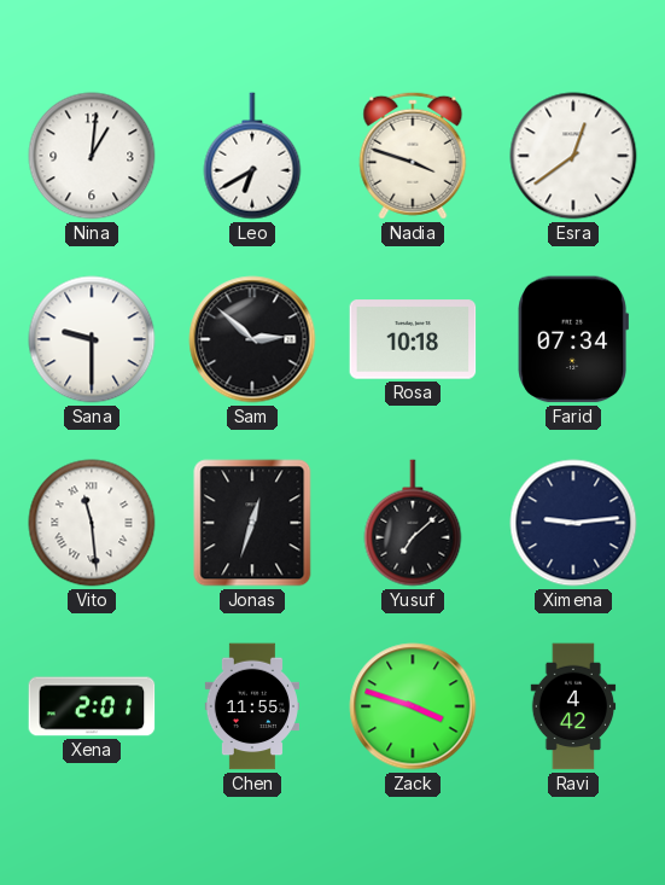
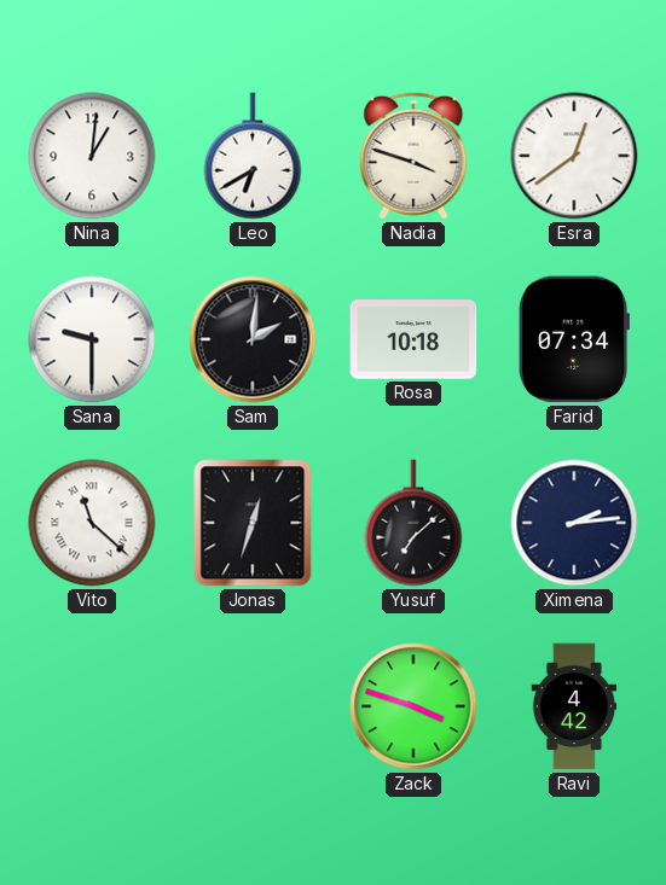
Sam: 2:52 -> 2:01 (253, 339)
Vito: 11:29 -> 11:22 (92, 523)
Ximena: 9:14 -> 2:14 (574, 523)
Xena: 2:01 -> none (92, 706)
Chen: 11:55 -> none (251, 706)
